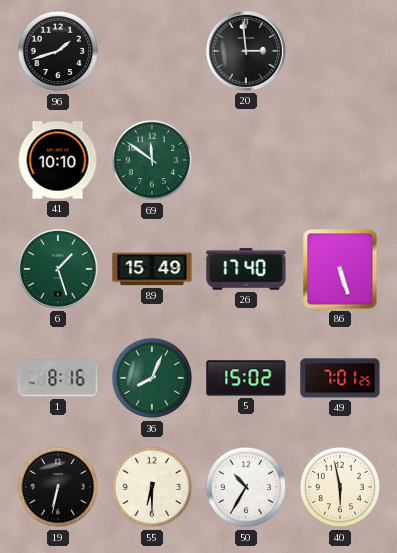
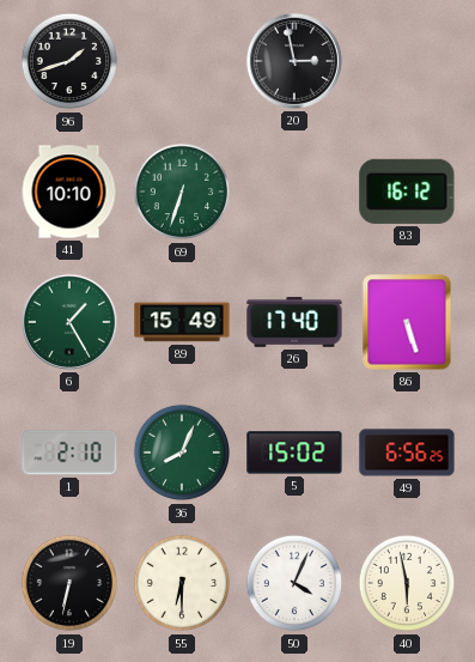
20: 2:59 -> 2:58 (294, 61)
69: 11:51 -> 6:33 (182, 192)
83: none -> 16:12 (407, 192)
6: 1:27 -> 1:25 (69, 322)
1: 8:16 -> 2:10 (69, 453)
49: 7:01 -> 6:56 (407, 453)
50: 10:35 -> 4:04 (294, 583)
